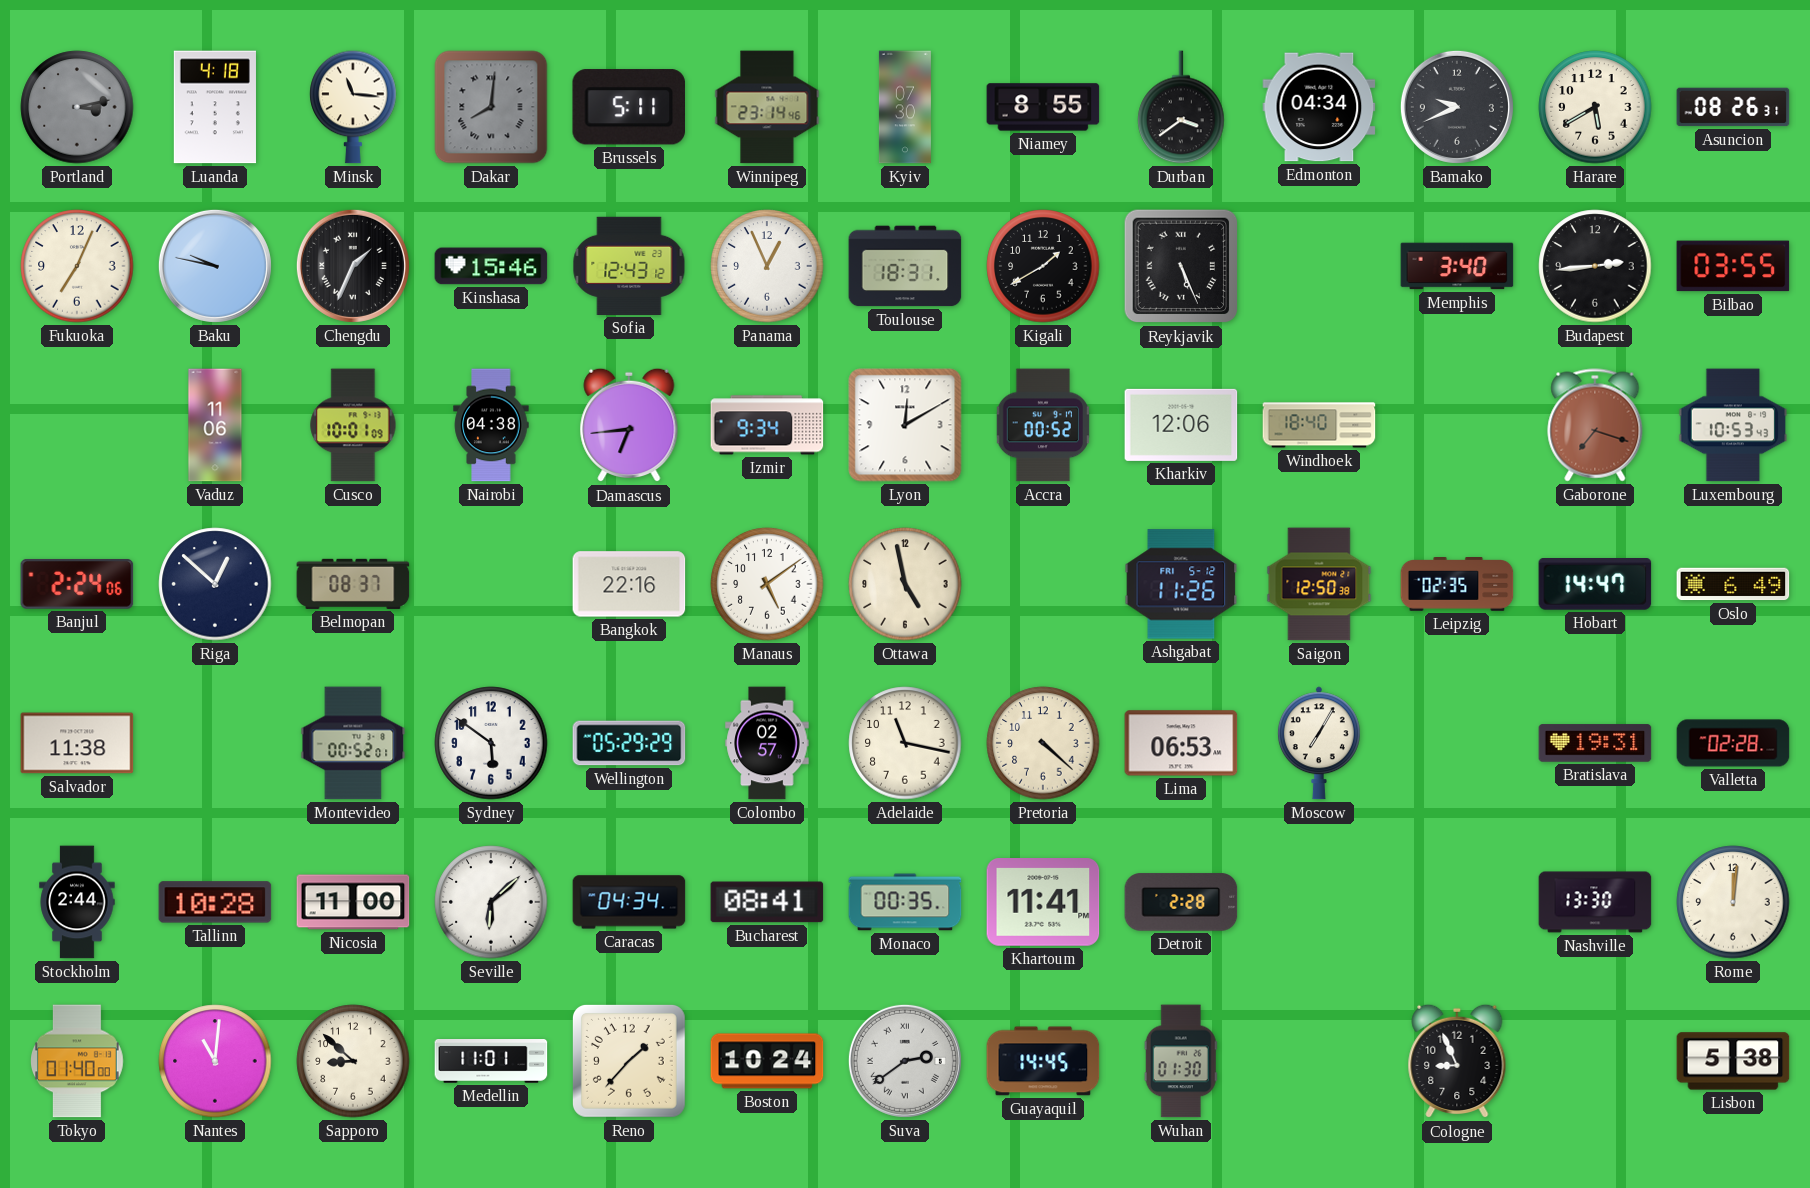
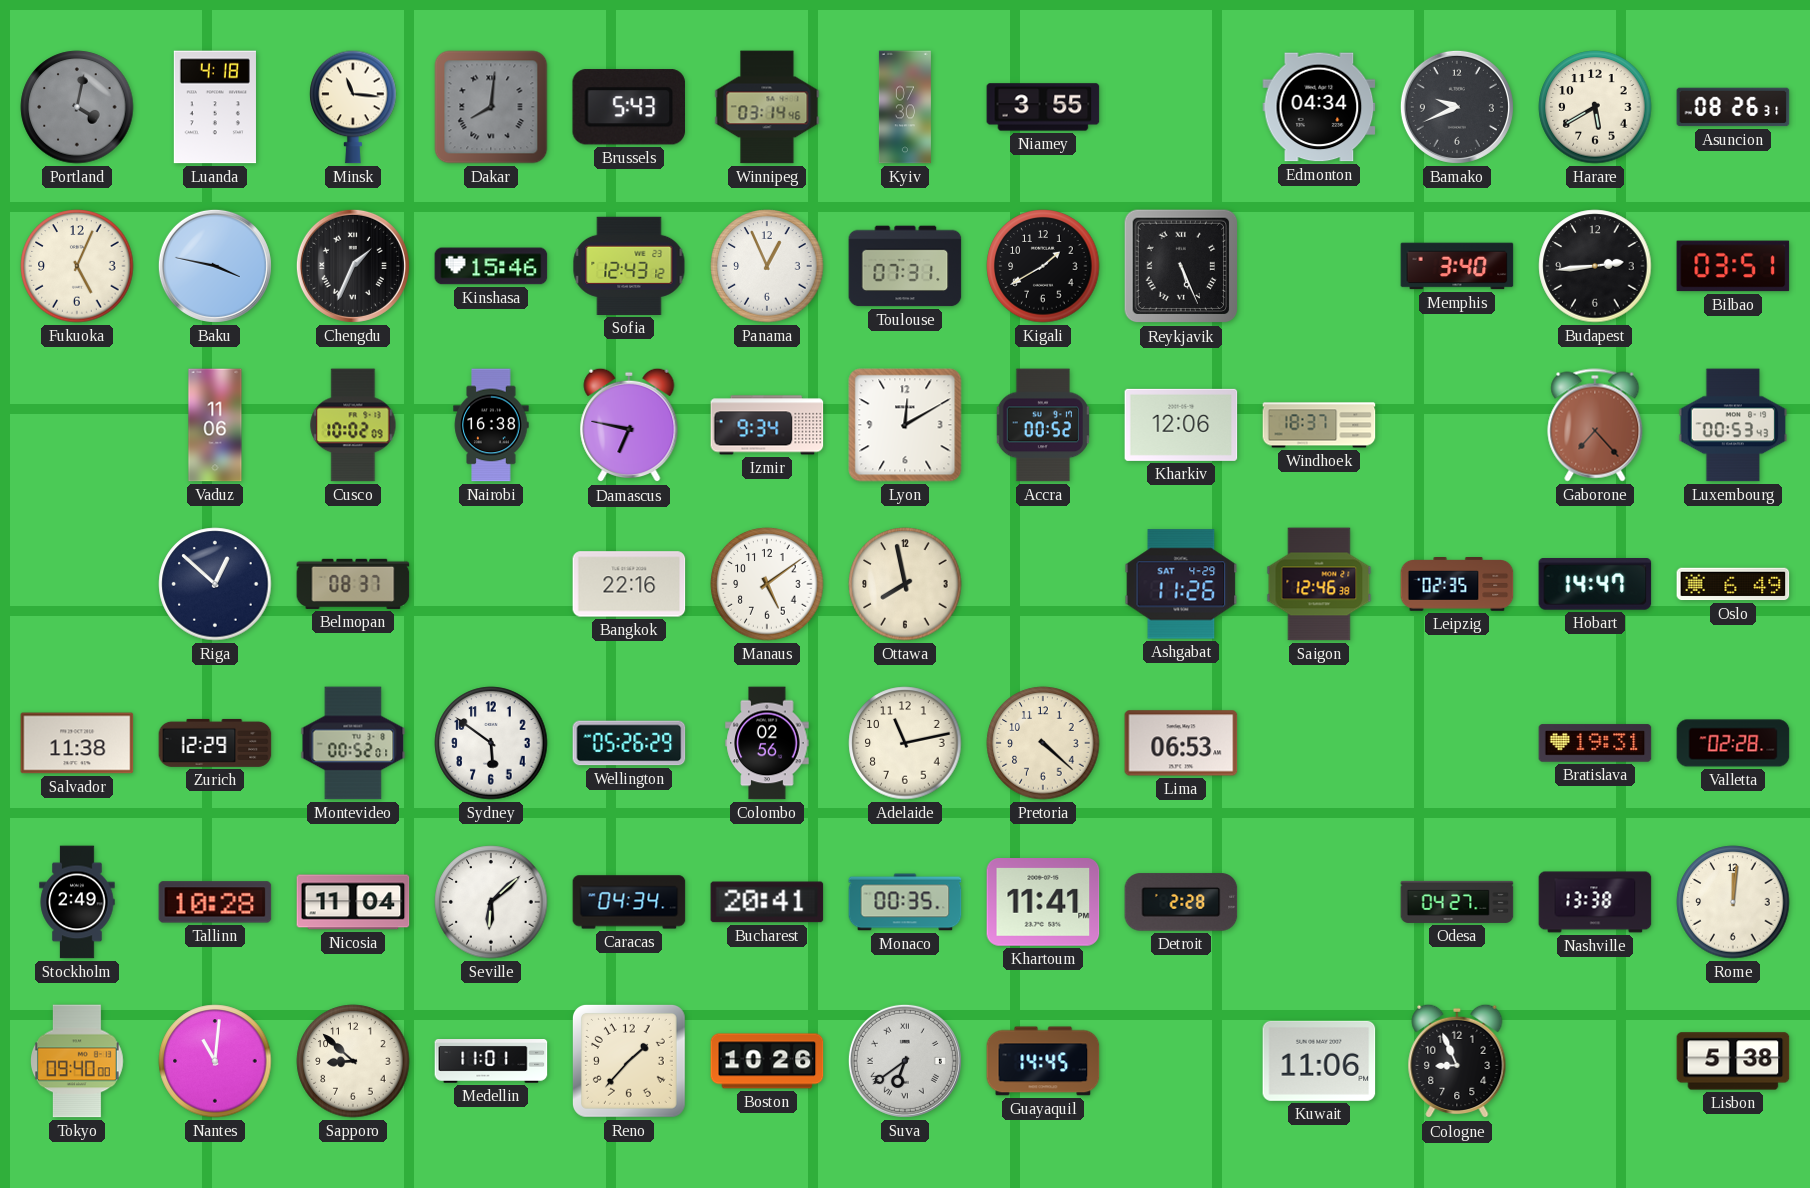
Portland: 3:13 -> 4:02 (77, 107)
Brussels: 5:11 -> 5:43 (628, 107)
Winnipeg: 23:14 -> 03:14 (767, 107)
Niamey: 8:55 -> 3:55 (1043, 107)
Durban: 3:39 -> none (1181, 107)
Fukuoka: 7:04 -> 5:04 (77, 266)
Baku: 9:47 -> 3:47 (215, 266)
Toulouse: 18:31 -> 07:31 (905, 266)
Bilbao: 03:55 -> 03:51 (1733, 266)
Cusco: 10:01 -> 10:02 (353, 425)
Nairobi: 04:38 -> 16:38 (491, 425)
Damascus: 6:44 -> 6:47 (629, 425)
Windhoek: 18:40 -> 18:37 (1319, 425)
Gaborone: 7:18 -> 7:23 (1595, 425)
Luxembourg: 10:53 -> 00:53 (1733, 425)
Banjul: 2:24 -> none (77, 584)
Ottawa: 4:58 -> 7:58 (905, 584)
Ashgabat date: FRI 5-12 -> SAT 4-29 (1181, 584)
Saigon: 12:50 -> 12:46 (1319, 584)
Zurich: none -> 12:29 (215, 743)
Wellington: 05:29 -> 05:26 (629, 743)
Colombo: 02:57 -> 02:56 (767, 743)
Adelaide: 11:17 -> 11:13 (905, 743)
Moscow: 7:05 -> none (1319, 743)
Stockholm: 2:44 -> 2:49 (77, 902)
Nicosia: 11:00 -> 11:04 (353, 902)
Bucharest: 08:41 -> 20:41 (767, 902)
Odesa: none -> 04:27 (1457, 902)
Nashville: 13:30 -> 13:38 (1595, 902)
Tokyo: 01:40 -> 09:40 (78, 1061)
Boston: 10:24 -> 10:26 (767, 1061)
Suva: 2:39 -> 6:39 (905, 1061)
Wuhan: 01:30 -> none (1181, 1061)
Kuwait: none -> 11:06 (1319, 1061)
